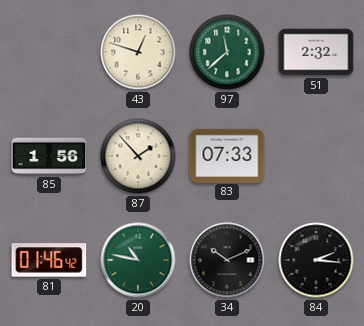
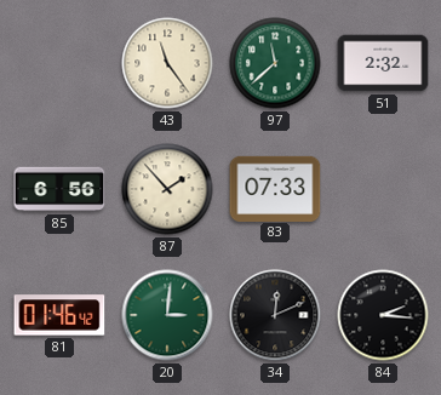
43: 12:48 -> 11:24 (167, 63)
85: 1:56 -> 6:56 (59, 189)
20: 10:47 -> 3:01 (167, 315)
34: 10:11 -> 12:11 (275, 315)
